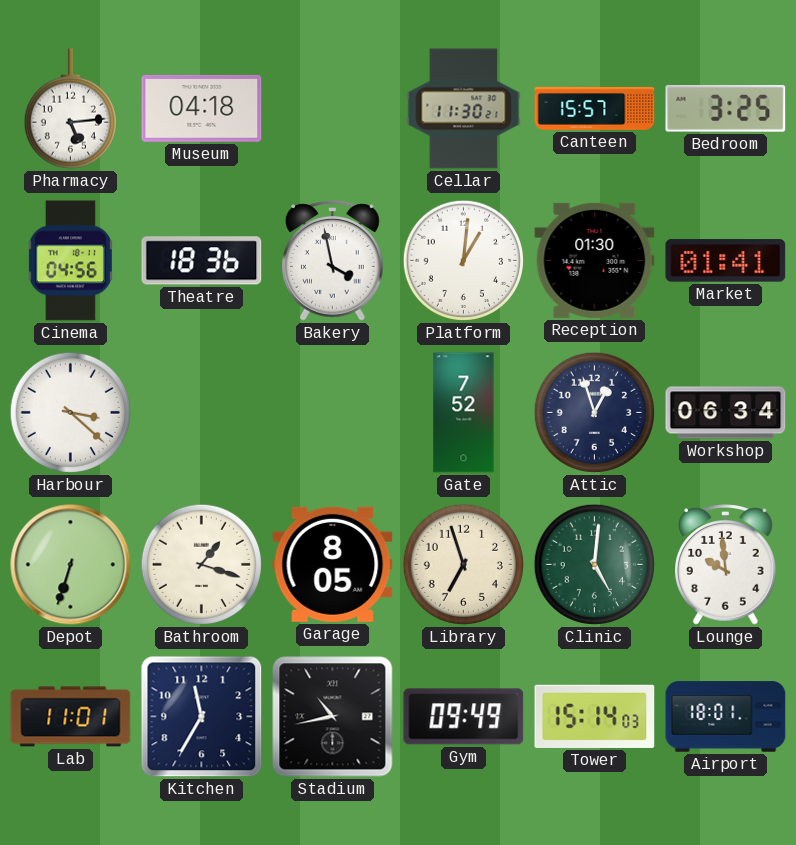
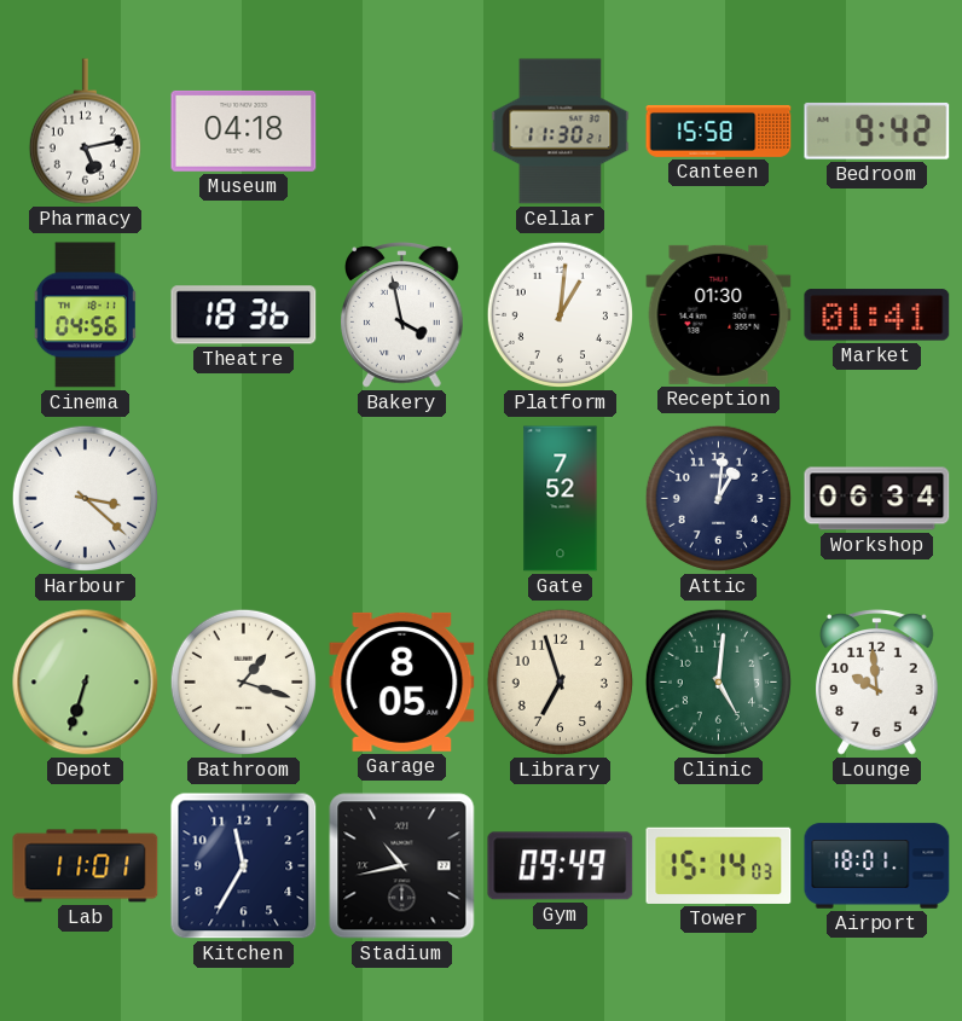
Pharmacy: 5:14 -> 5:13 (85, 132)
Canteen: 15:57 -> 15:58 (719, 130)
Bedroom: 3:25 -> 9:42 (877, 132)
Attic: 12:57 -> 1:01 (718, 498)
